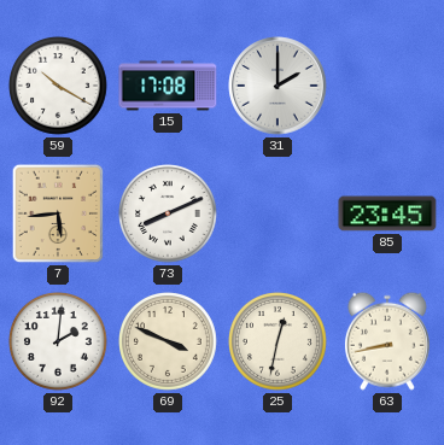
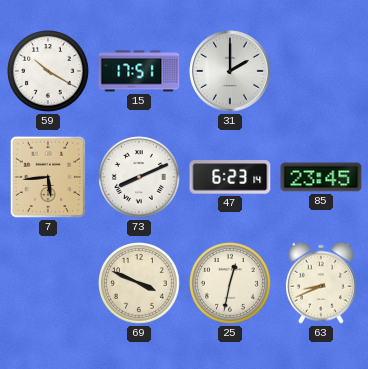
15: 17:08 -> 17:51 (139, 71)
47: none -> 6:23 (230, 177)
92: 2:01 -> none (59, 342)
63: 8:43 -> 8:41 (321, 283)
